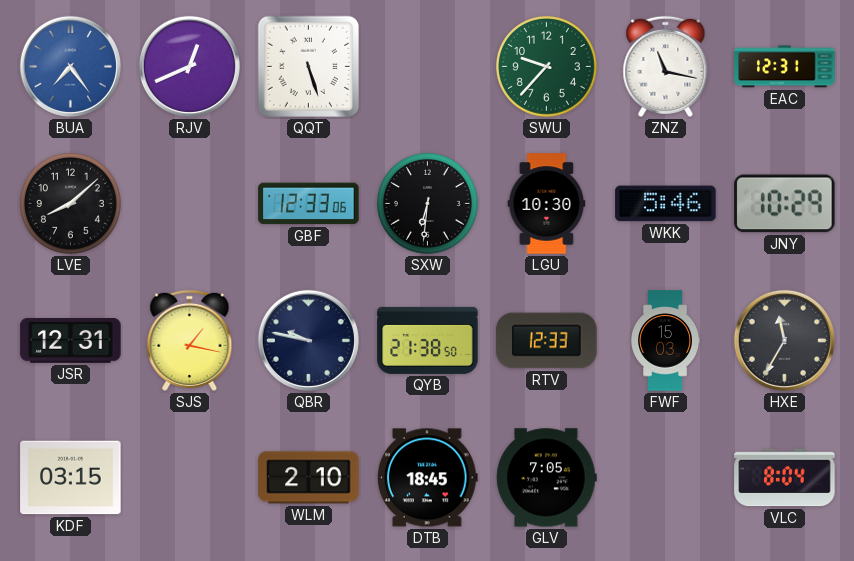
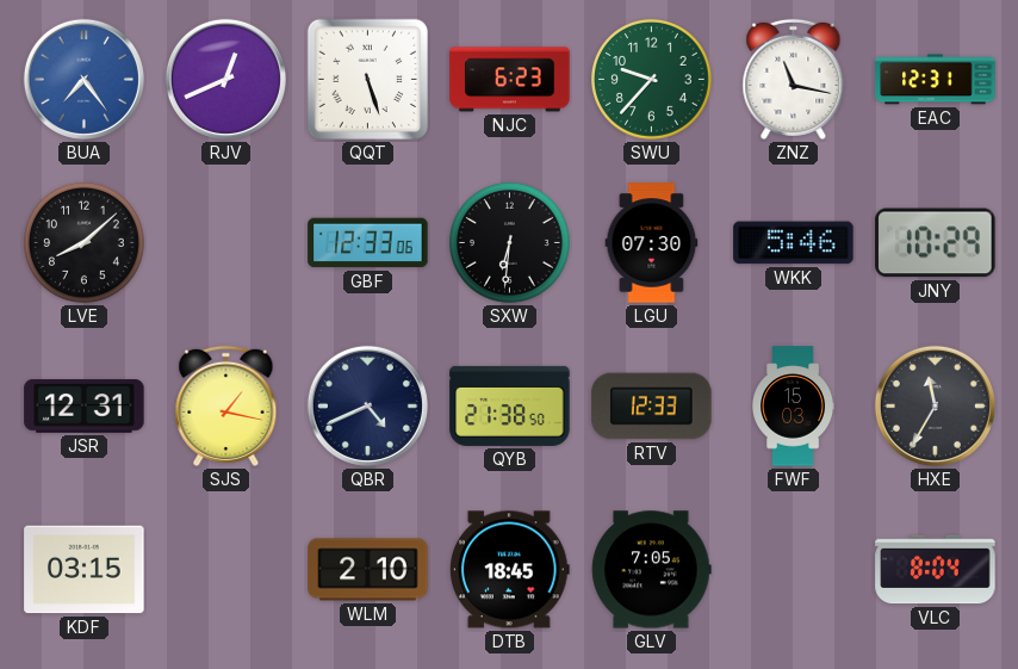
NJC: none -> 6:23 (510, 80)
LGU: 10:30 -> 07:30 (652, 243)
QBR: 9:47 -> 4:41 (367, 405)
